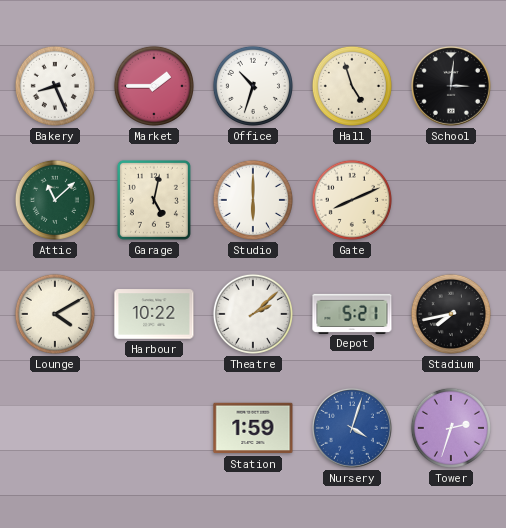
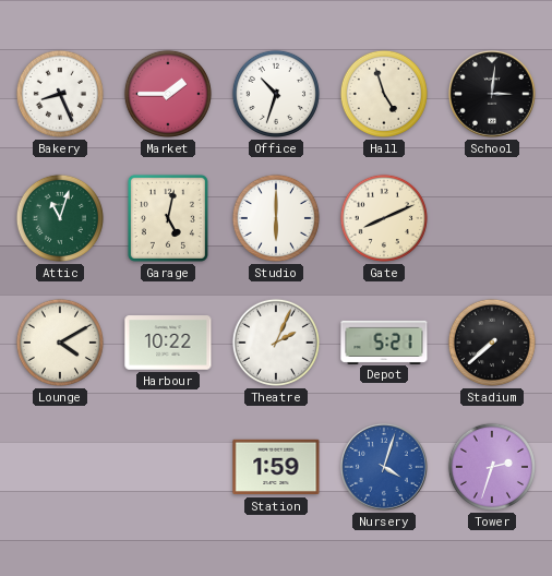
Attic: 11:08 -> 11:03 (60, 218)
Theatre: 2:08 -> 2:04 (276, 343)
Stadium: 7:43 -> 7:38 (492, 343)
